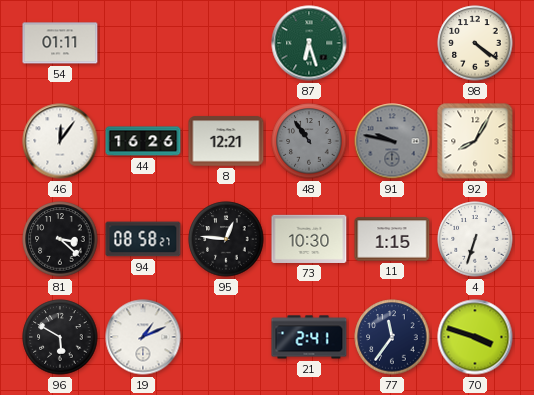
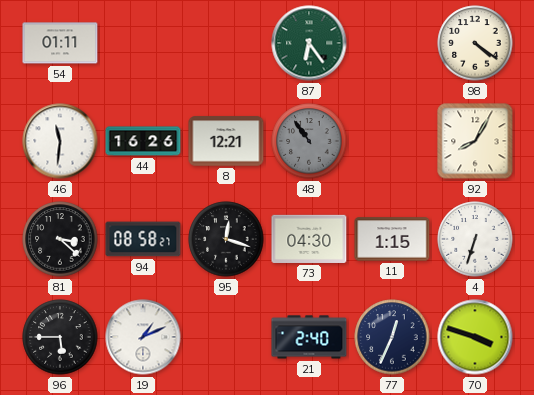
87: 6:27 -> 6:24 (309, 43)
46: 12:06 -> 11:31 (60, 141)
91: 9:47 -> none (392, 141)
95: 12:46 -> 12:18 (226, 239)
73: 10:30 -> 04:30 (309, 239)
96: 5:50 -> 5:45 (60, 337)
21: 2:41 -> 2:40 (309, 337)
77: 11:36 -> 12:34 (392, 337)
